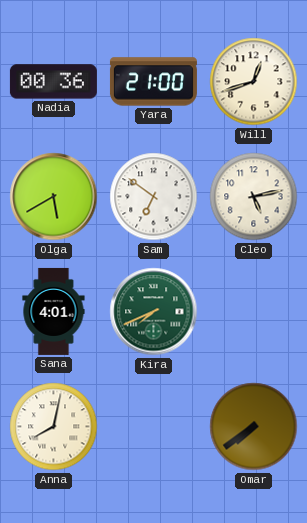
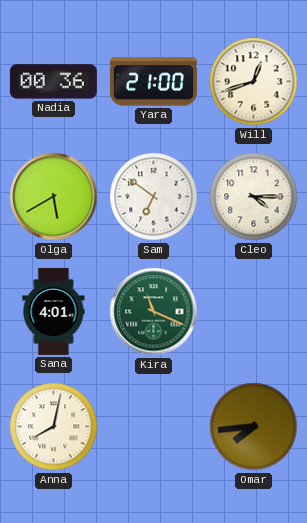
Cleo: 5:13 -> 4:15 (254, 197)
Kira: 7:41 -> 11:19 (154, 312)
Omar: 7:39 -> 7:44 (254, 427)
